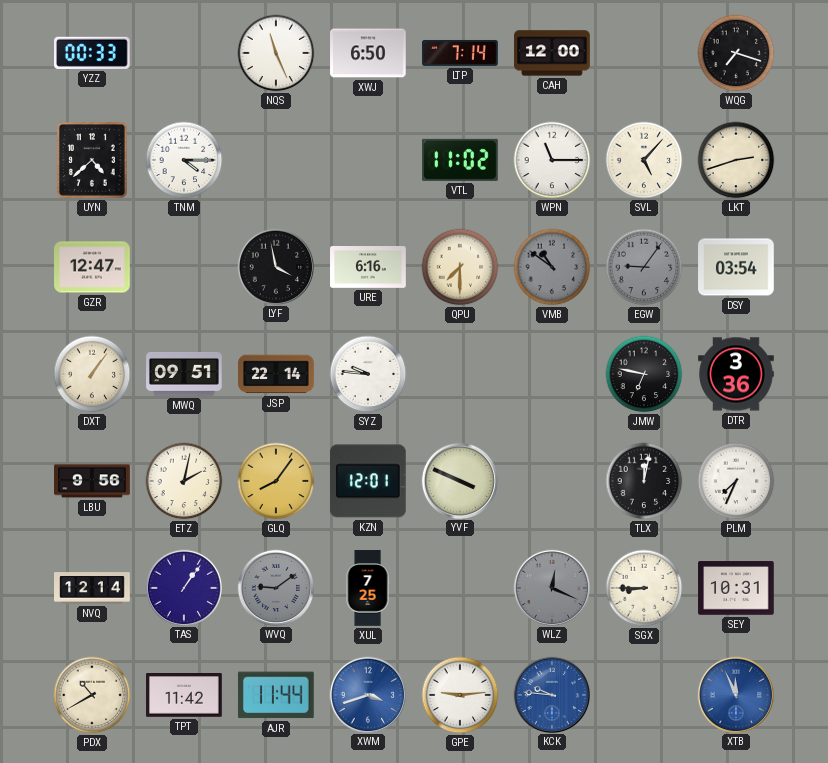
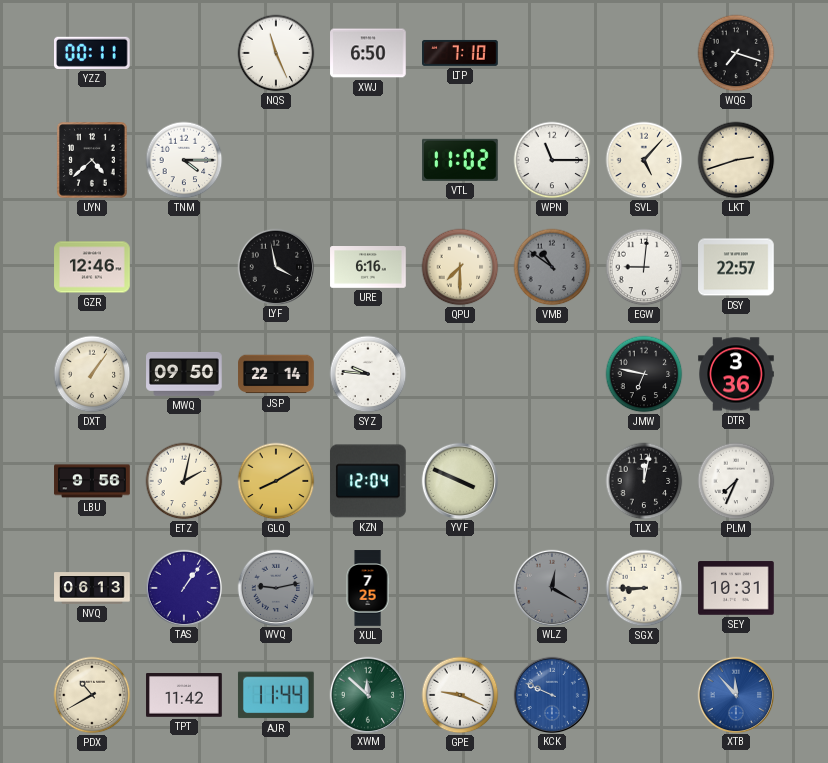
YZZ: 00:33 -> 00:11 (93, 53)
LTP: 7:14 -> 7:10 (460, 53)
CAH: 12:00 -> none (552, 53)
GZR: 12:47 -> 12:46 (92, 267)
EGW: 9:06 -> 9:01 (644, 267)
EGW dial: grey -> white (644, 267)
DSY: 03:54 -> 22:57 (736, 267)
MWQ: 09:51 -> 09:50 (184, 375)
GLQ: 8:06 -> 8:10 (276, 481)
KZN: 12:01 -> 12:04 (368, 481)
NVQ: 12:14 -> 06:13 (92, 588)
WVQ: 9:09 -> 9:13 (275, 587)
WLZ: 12:19 -> 12:20 (551, 587)
XWM: 3:42 -> 11:52 (367, 694)
XWM dial: blue -> green (367, 694)
GPE: 9:14 -> 9:19 (460, 695)
KCK: 9:46 -> 9:49 (551, 694)
XTB: 11:56 -> 11:53 (735, 694)
